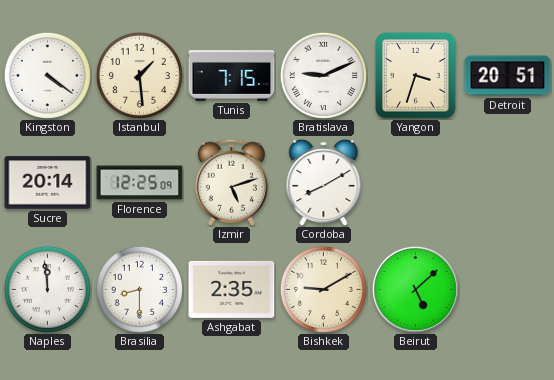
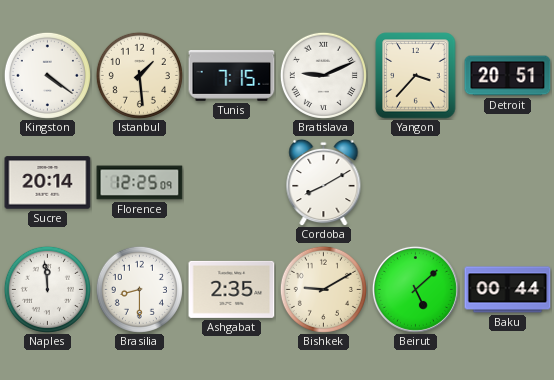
Yangon: 3:33 -> 3:37 (416, 76)
Izmir: 5:12 -> none (231, 182)
Baku: none -> 00:44 (508, 290)
